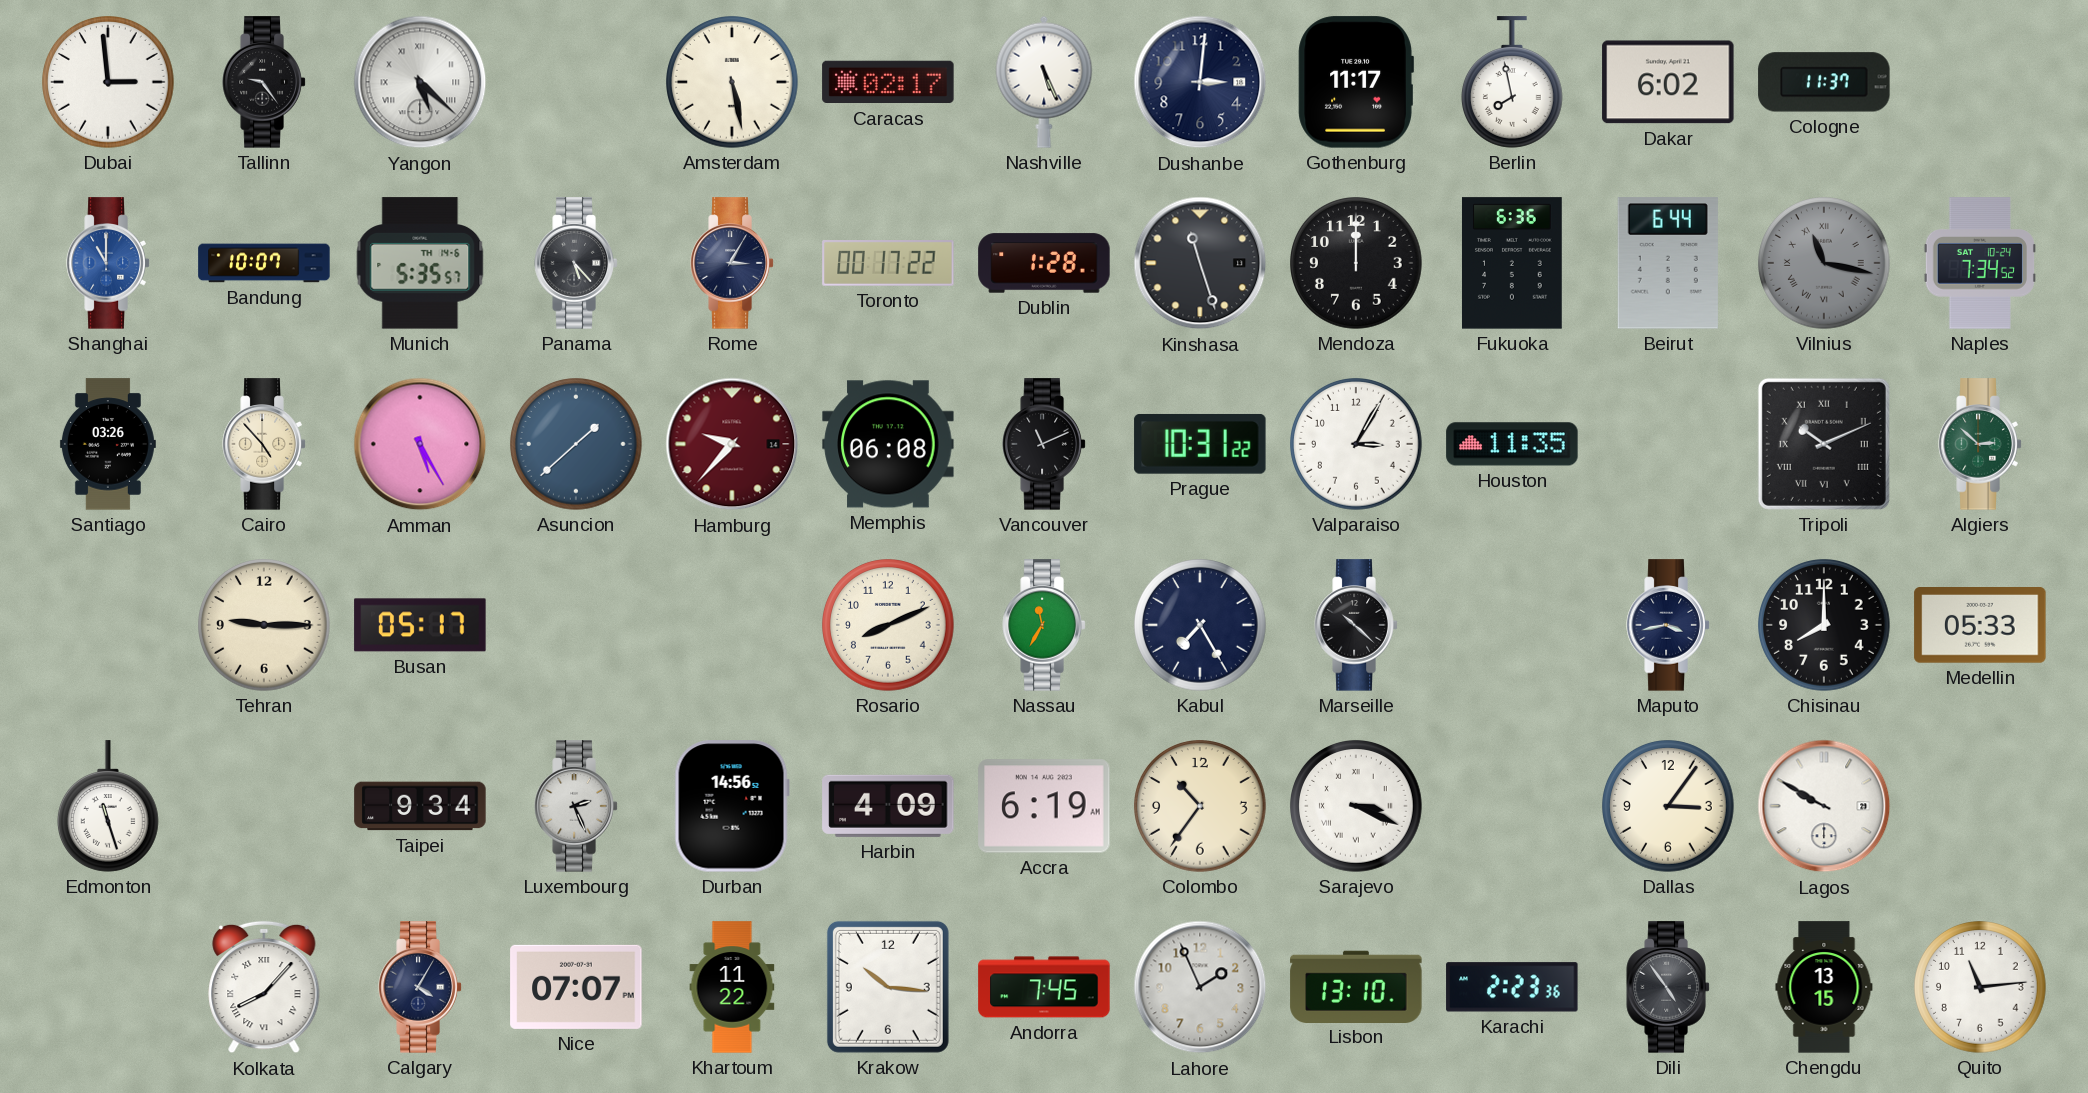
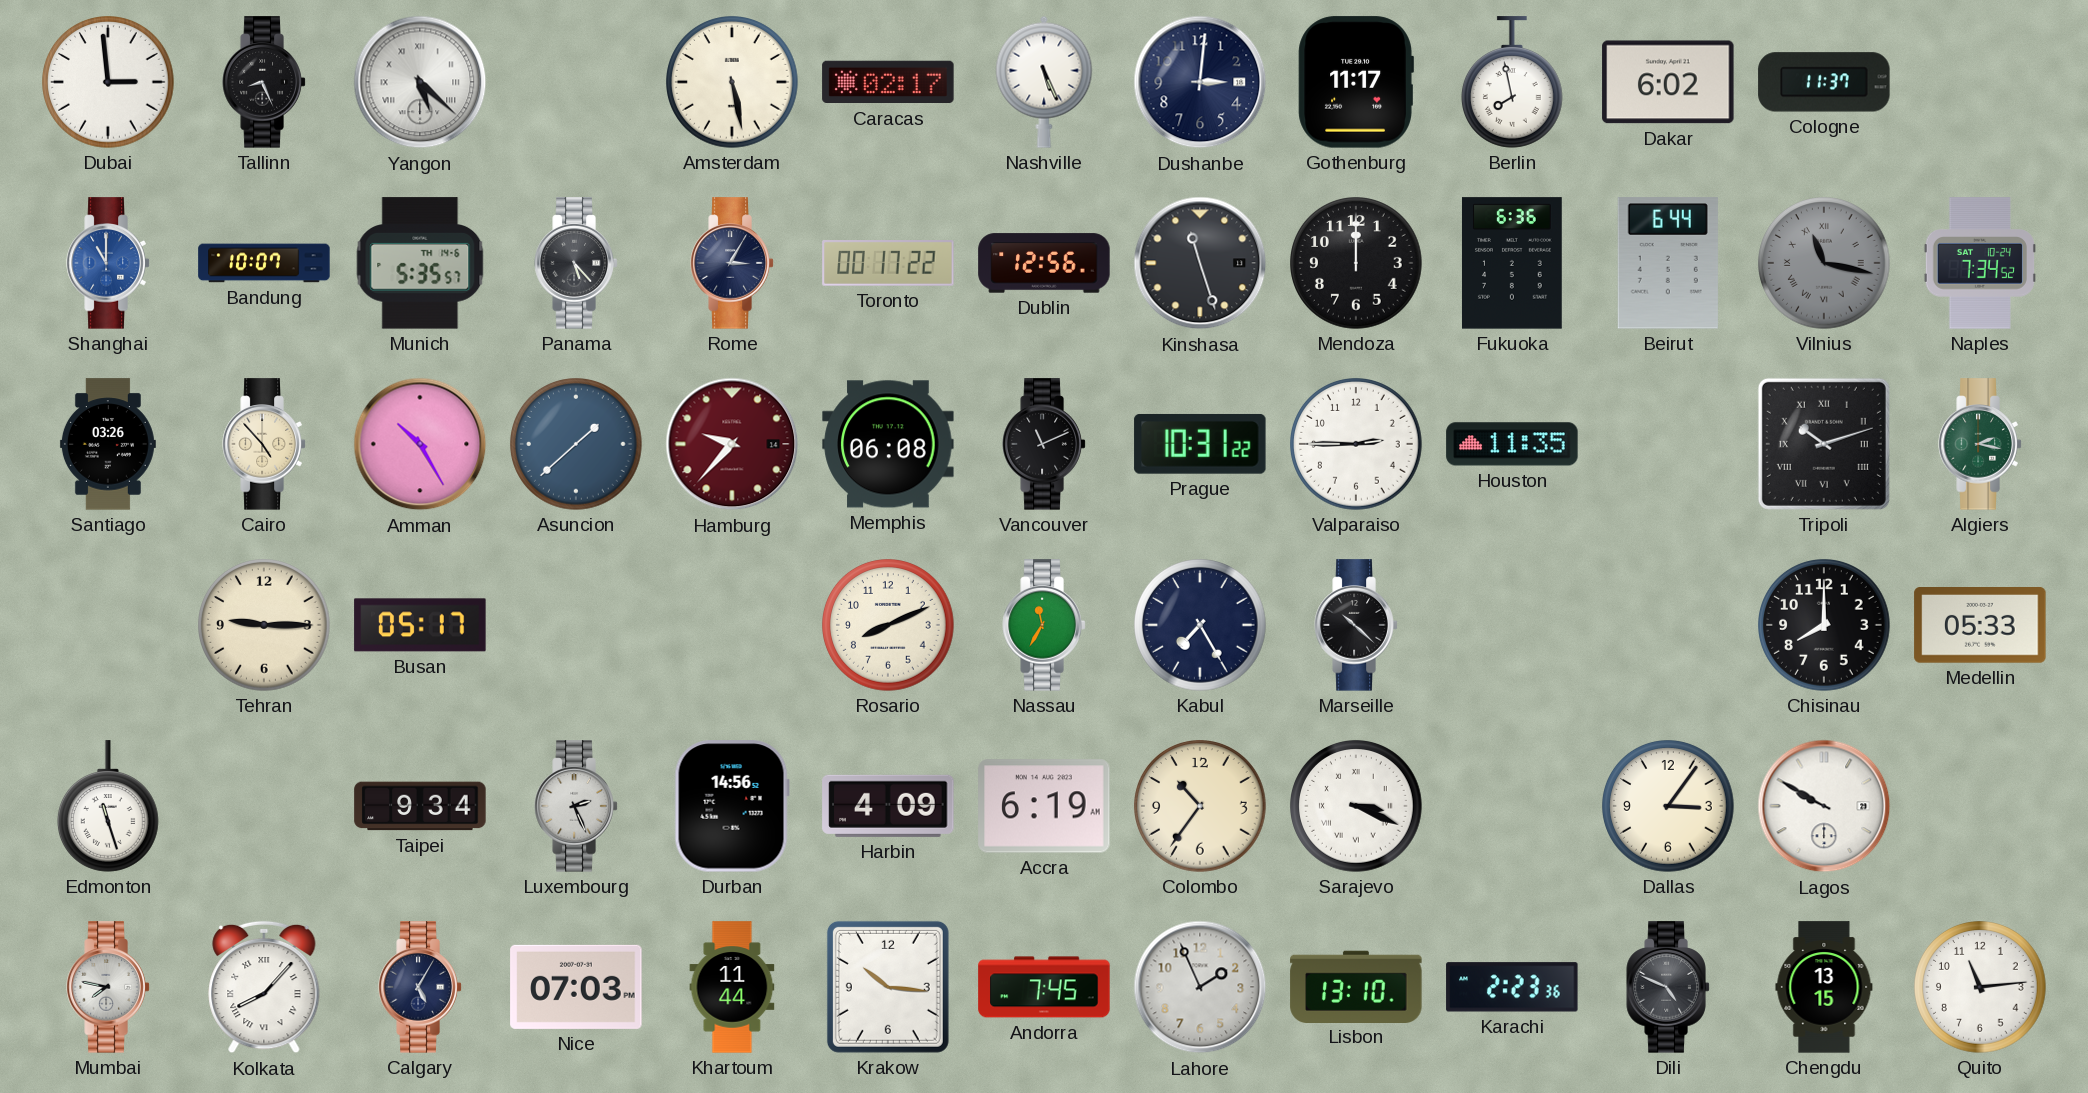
Tallinn: 9:24 -> 8:26 (264, 82)
Dublin: 1:28 -> 12:56 (1044, 263)
Amman: 5:25 -> 10:25 (420, 444)
Valparaiso: 3:05 -> 2:45 (1357, 445)
Tripoli: 10:11 -> 10:12 (1824, 444)
Algiers: 2:52 -> 2:17 (1980, 444)
Maputo: 3:43 -> none (1668, 625)
Mumbai: none -> 7:47 (108, 987)
Calgary: 4:05 -> 5:05 (420, 987)
Nice: 07:07 -> 07:03 (576, 987)
Khartoum: 11:22 -> 11:44 (732, 987)
Dili: 4:54 -> 4:49 (1668, 987)
